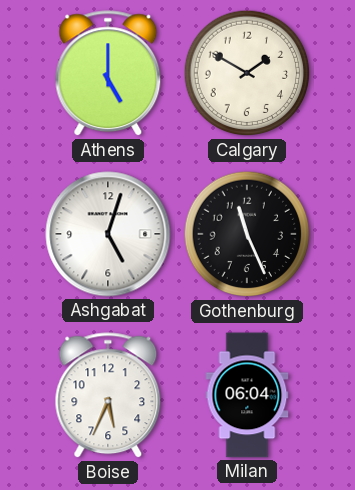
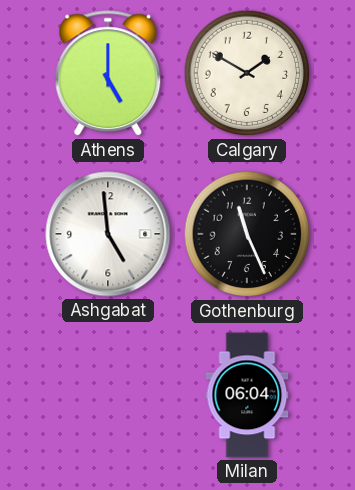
Ashgabat: 5:03 -> 4:59 (108, 234)
Boise: 5:34 -> none (108, 396)
